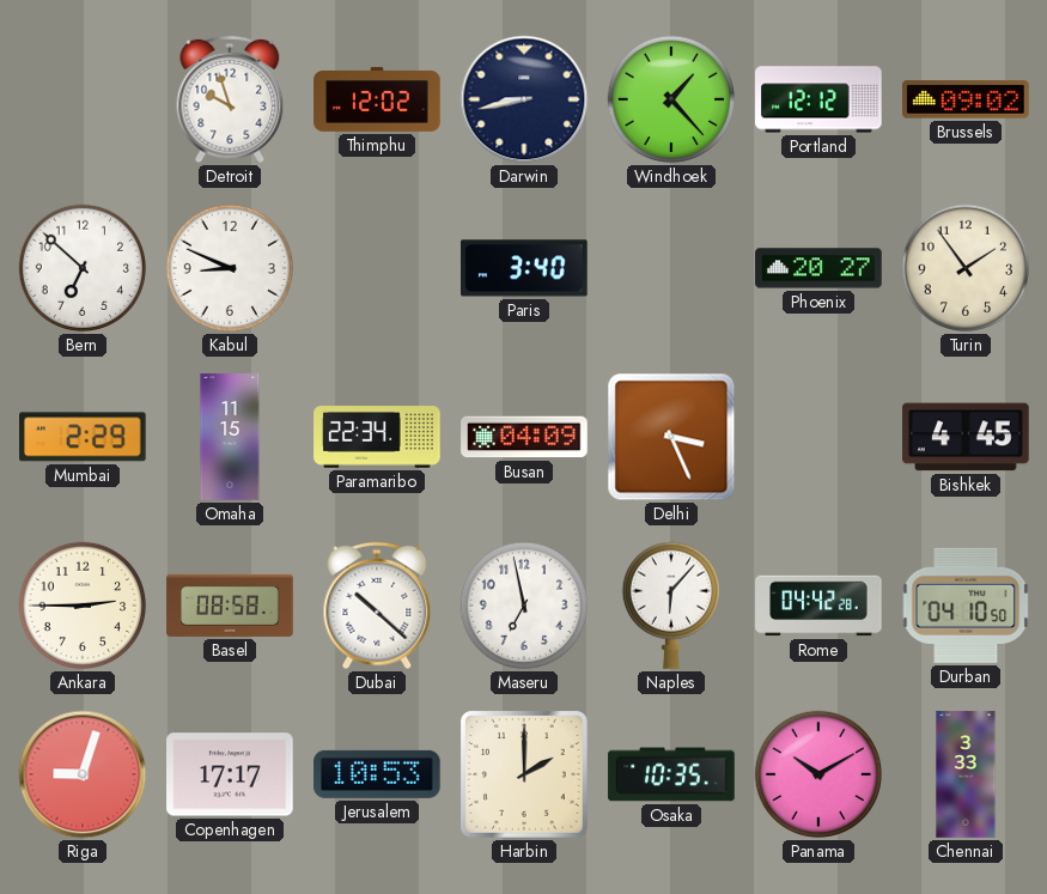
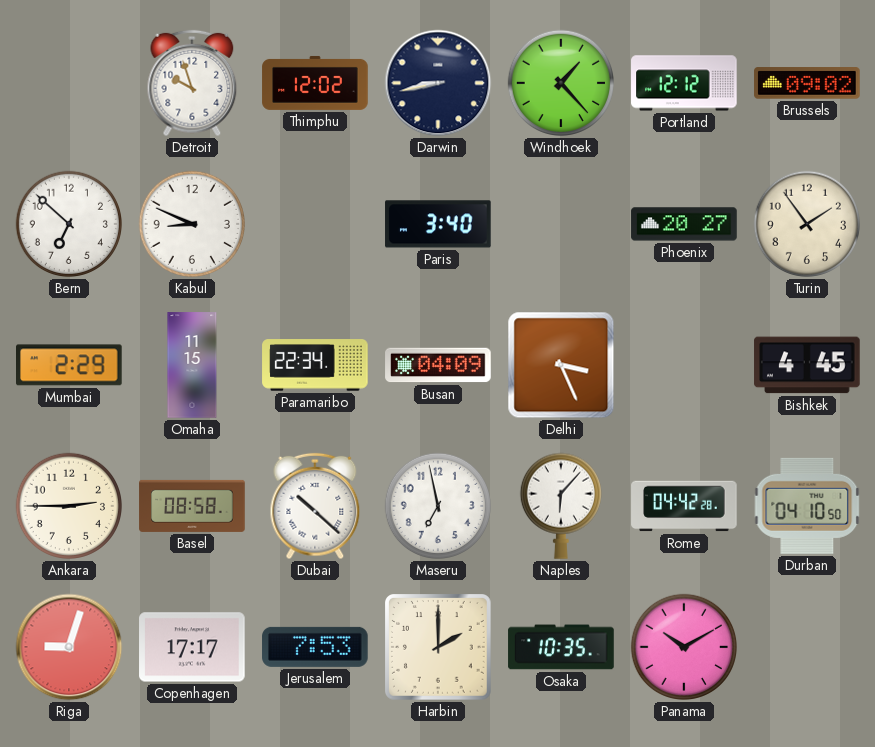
Jerusalem: 10:53 -> 7:53 (315, 647)
Chennai: 3:33 -> none (966, 774)
